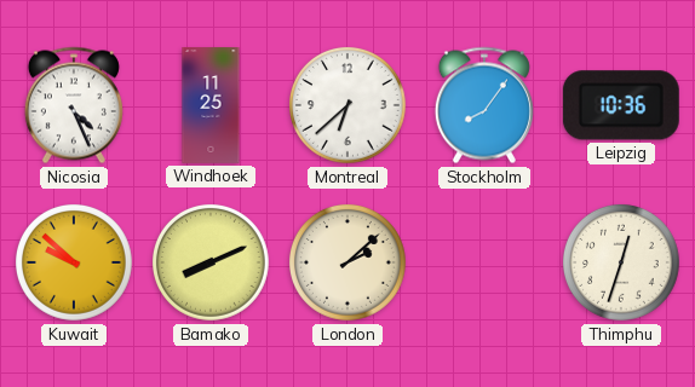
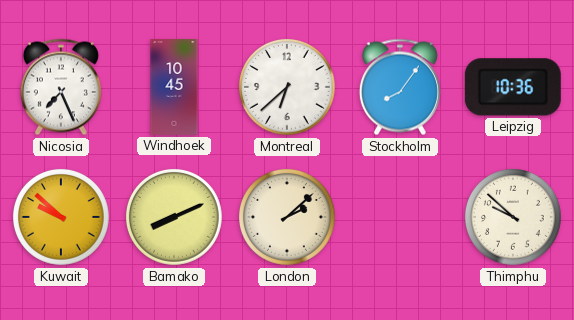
Nicosia: 4:26 -> 7:26 (61, 87)
Windhoek: 11:25 -> 10:45 (174, 88)
Thimphu: 12:33 -> 9:52 (514, 218)
